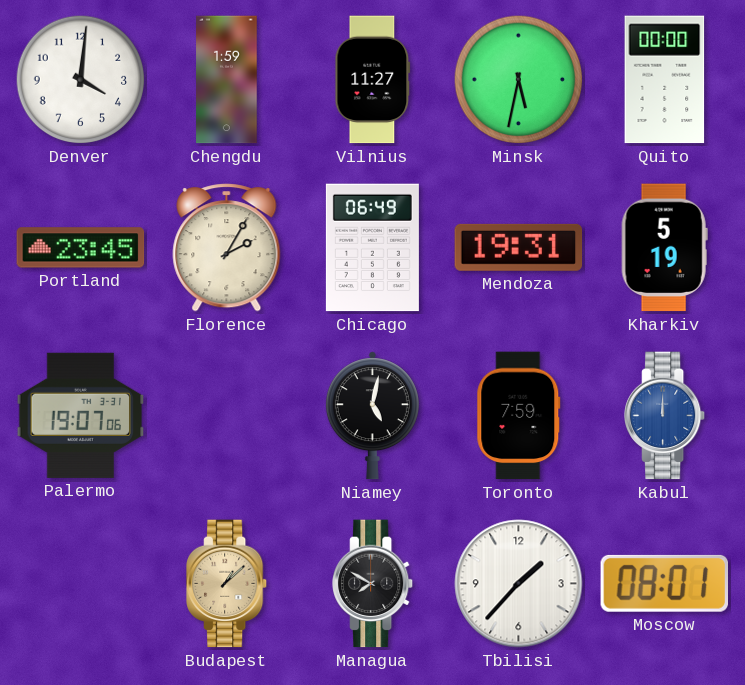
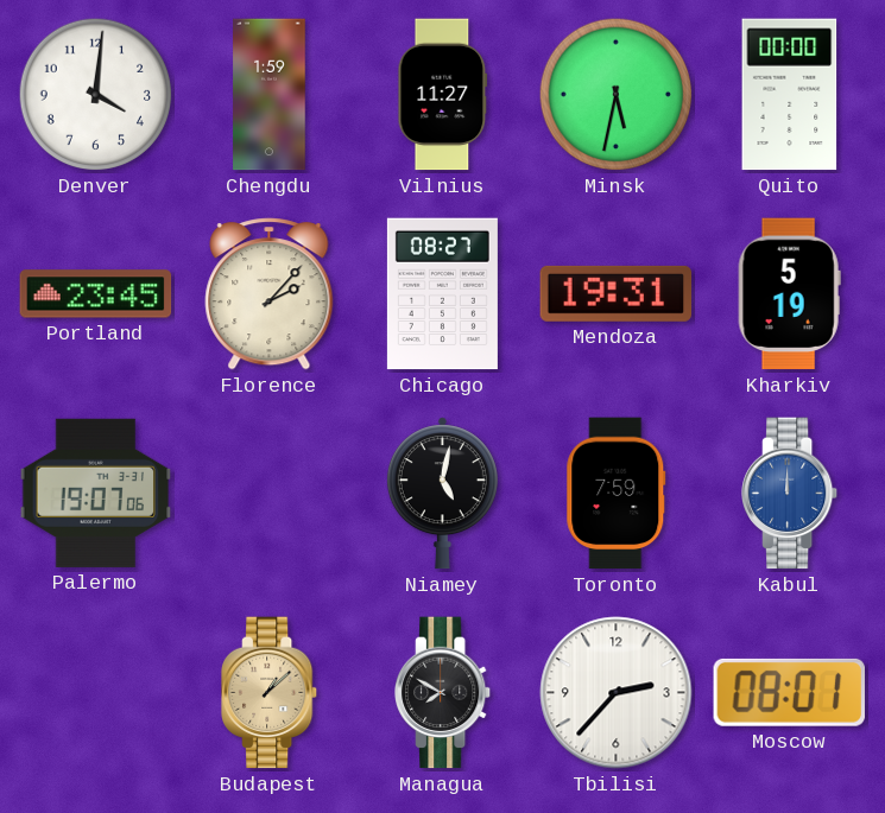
Florence: 2:05 -> 2:07 (270, 294)
Chicago: 06:49 -> 08:27 (442, 294)
Tbilisi: 1:37 -> 2:37 (617, 693)
